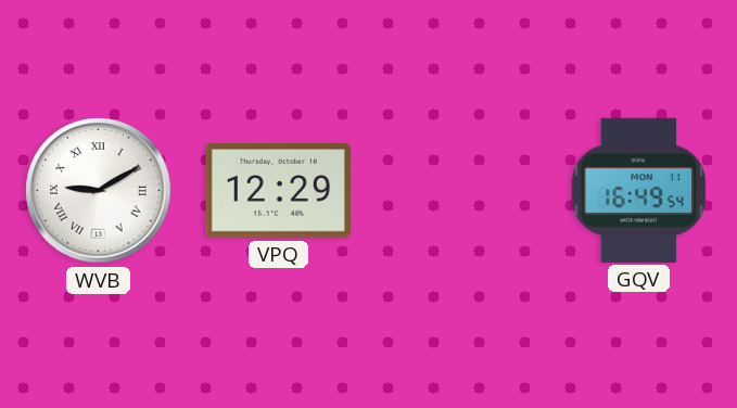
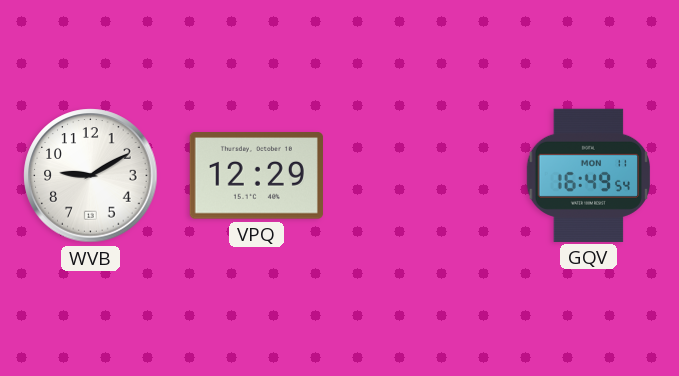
WVB numerals: Roman -> Arabic (91, 176)
